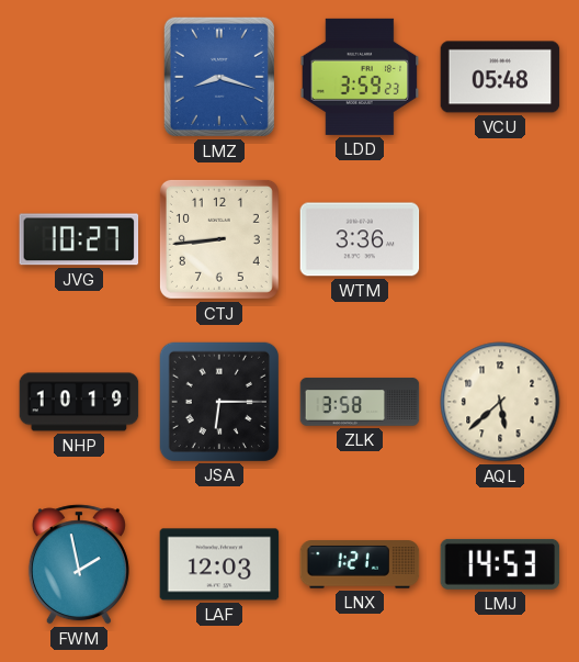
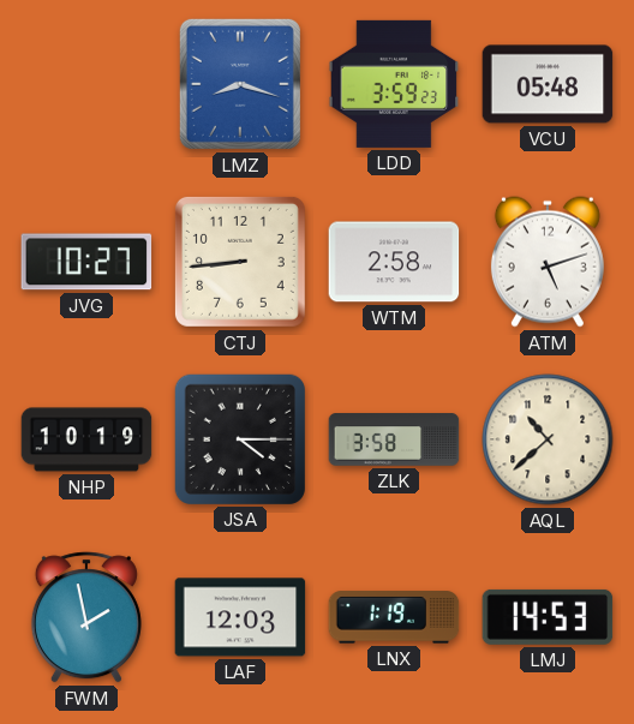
WTM: 3:36 -> 2:58 (394, 262)
ATM: none -> 5:12 (548, 262)
JSA: 6:15 -> 4:15 (239, 438)
AQL: 5:38 -> 10:38 (548, 439)
LNX: 1:21 -> 1:19 (394, 617)
